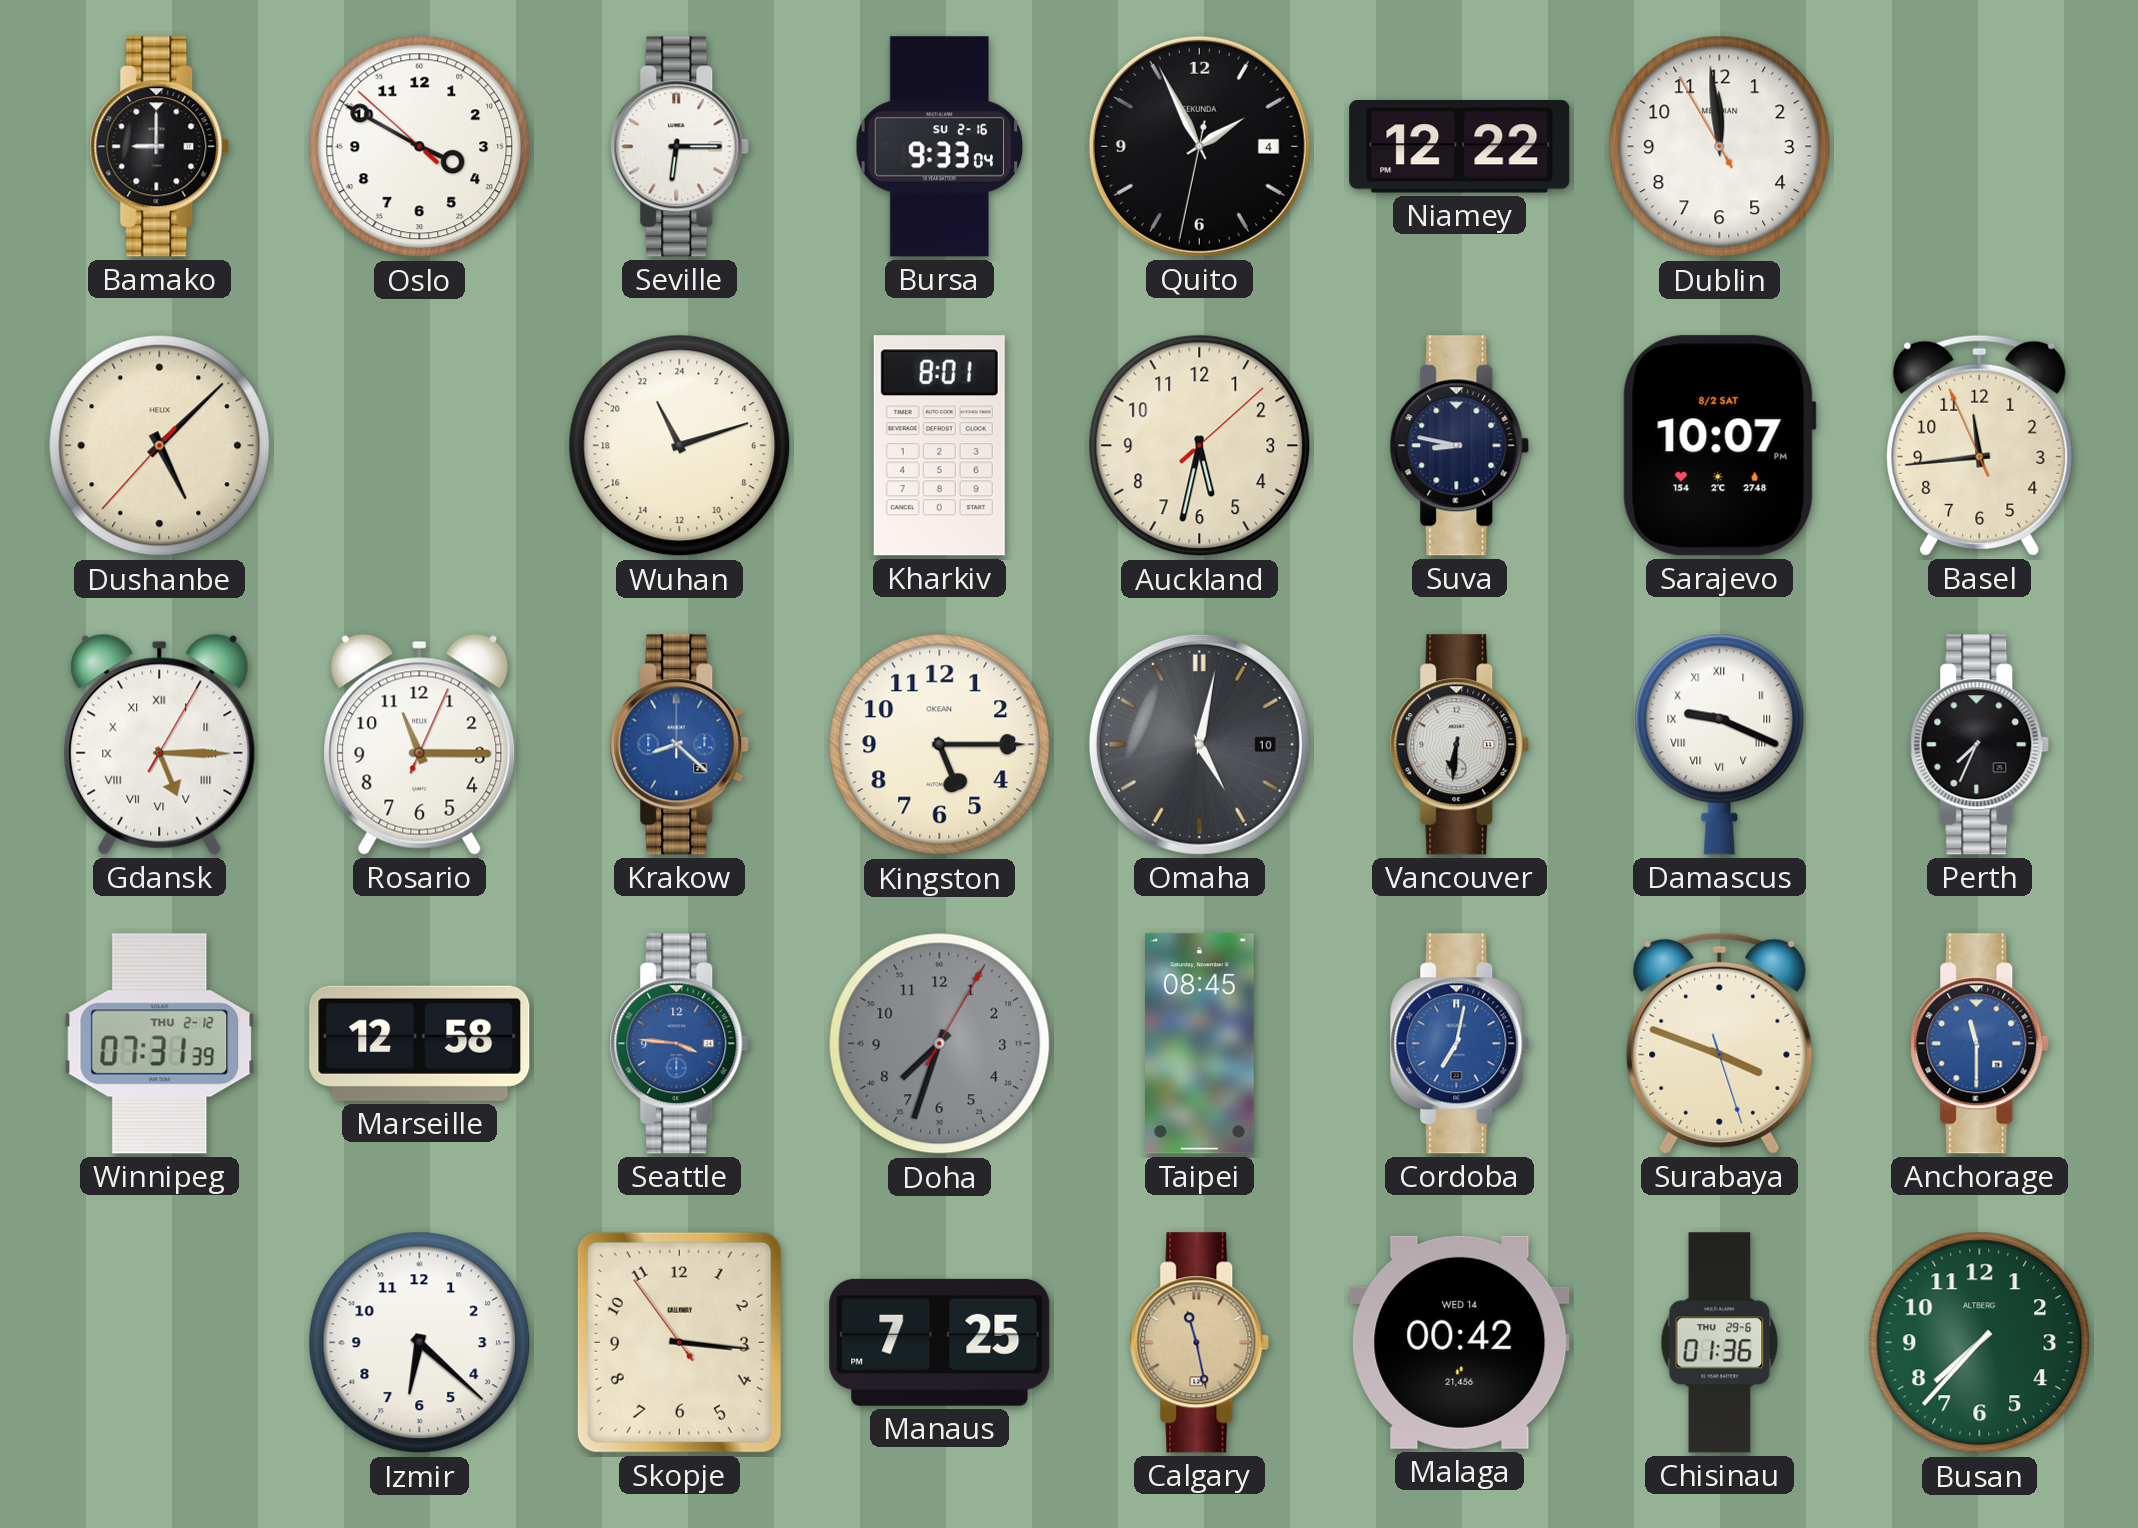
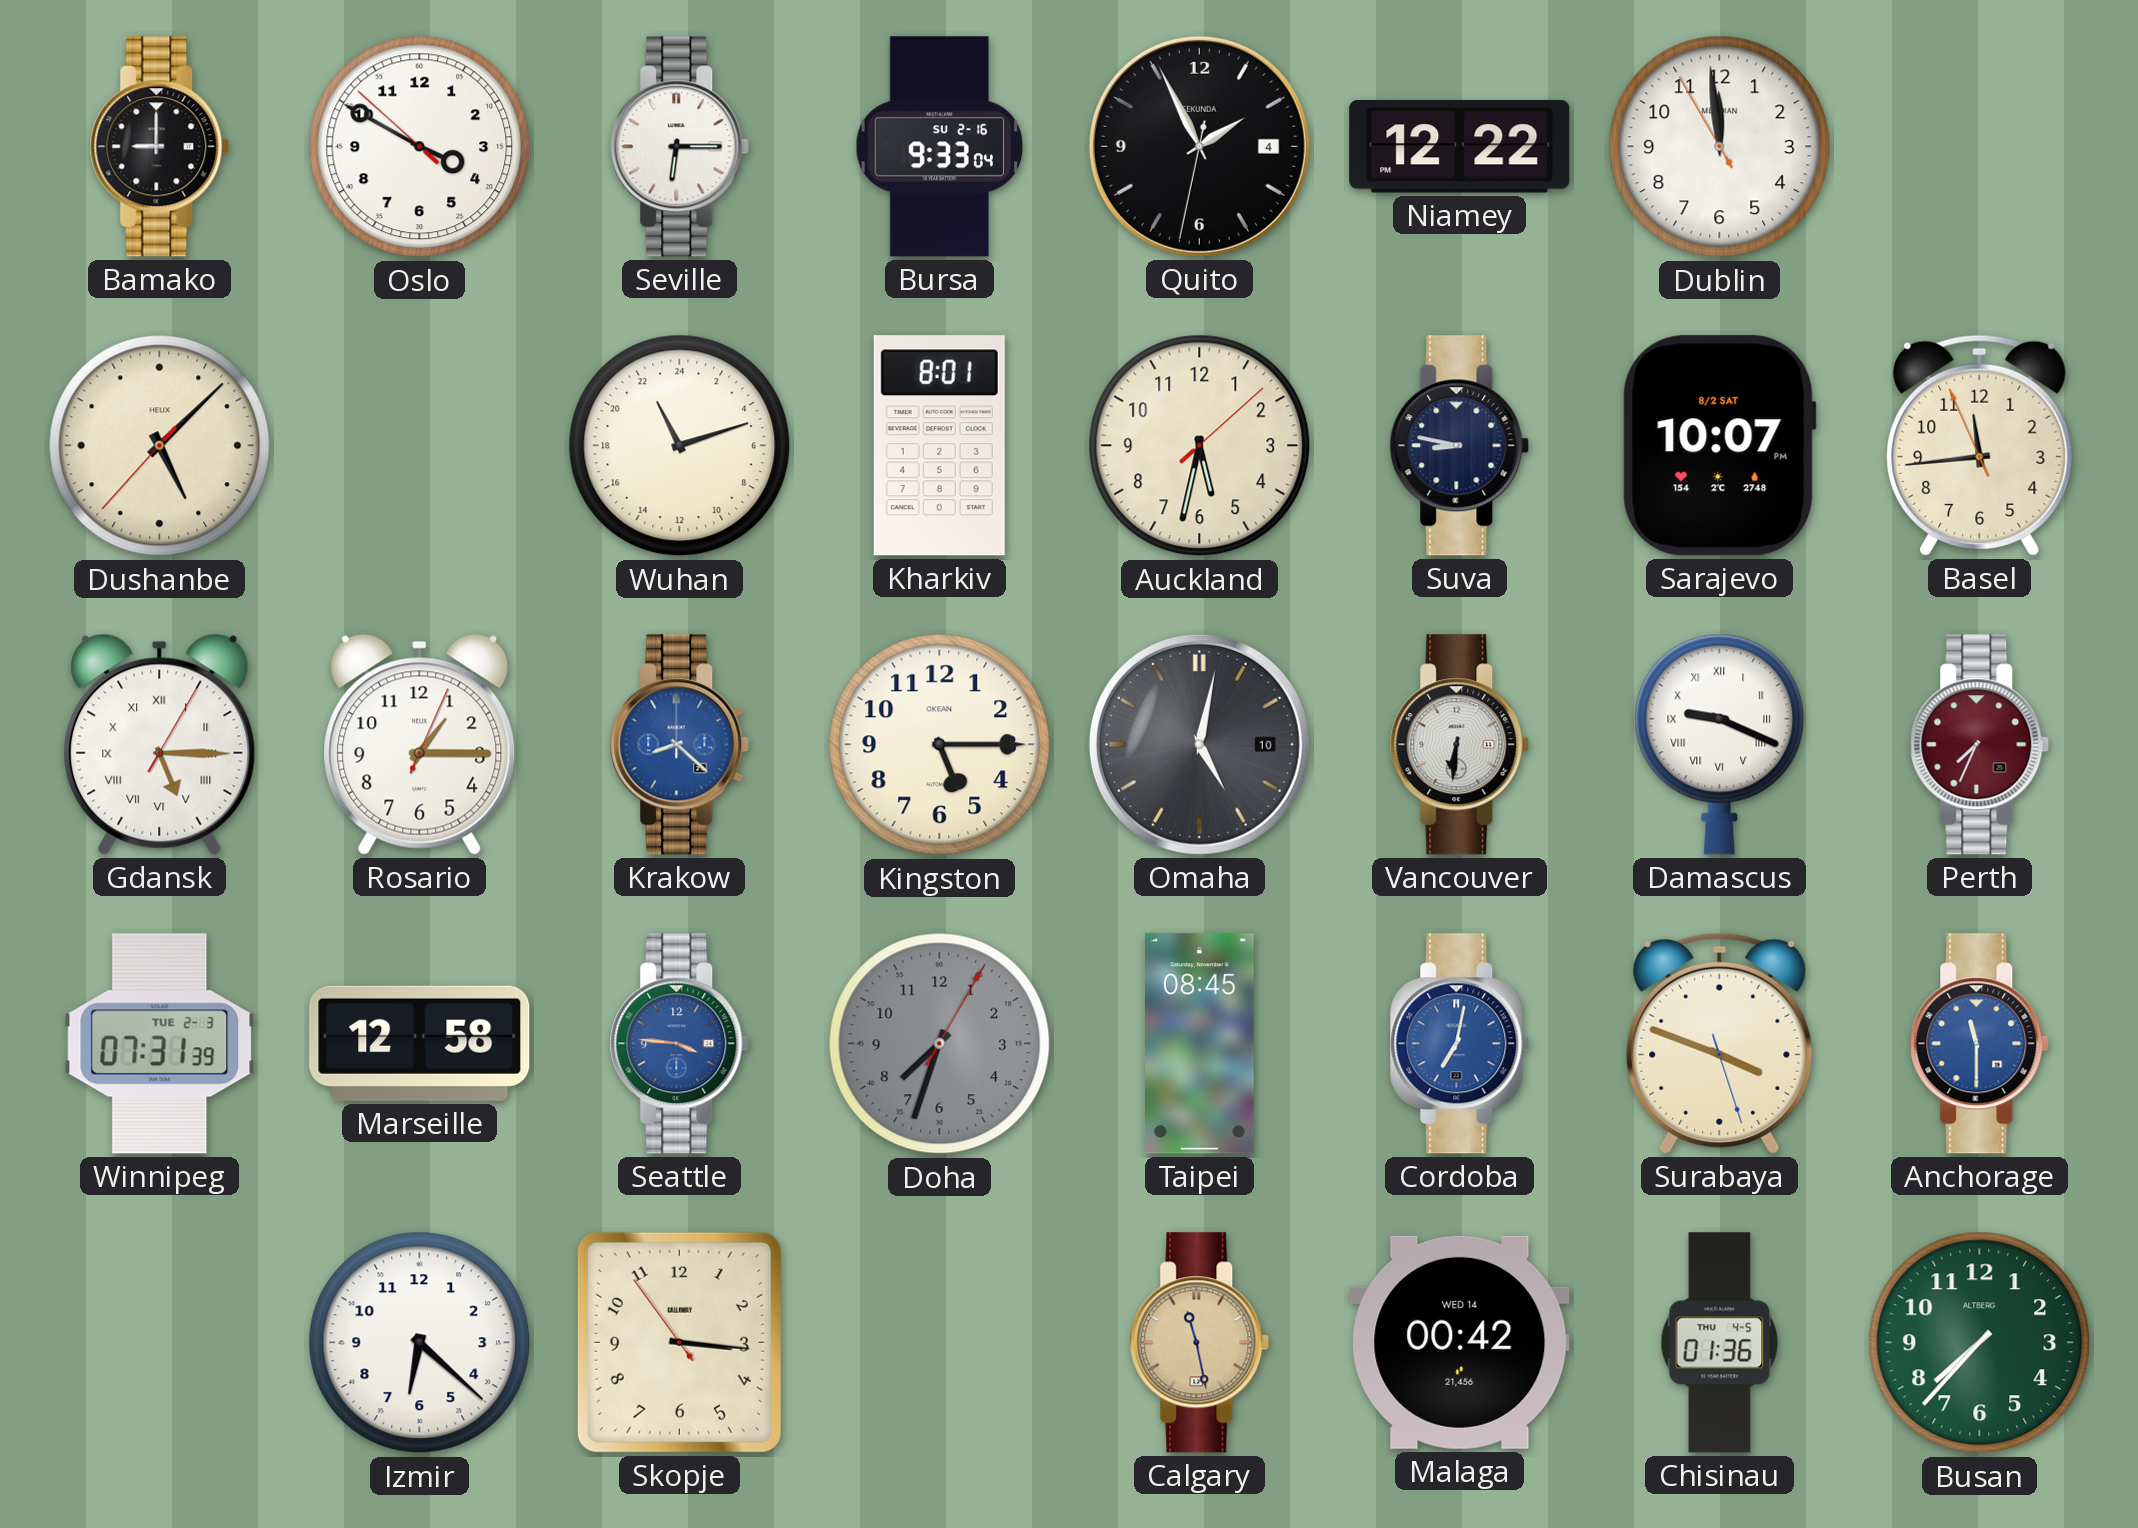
Rosario: 11:15 -> 1:15 (420, 744)
Perth dial: black -> burgundy (1980, 745)
Winnipeg date: THU 2-12 -> TUE 2-3 (160, 1044)
Manaus: 7:25 -> none (940, 1342)
Chisinau date: THU 29-6 -> THU 4-5 (1720, 1343)
